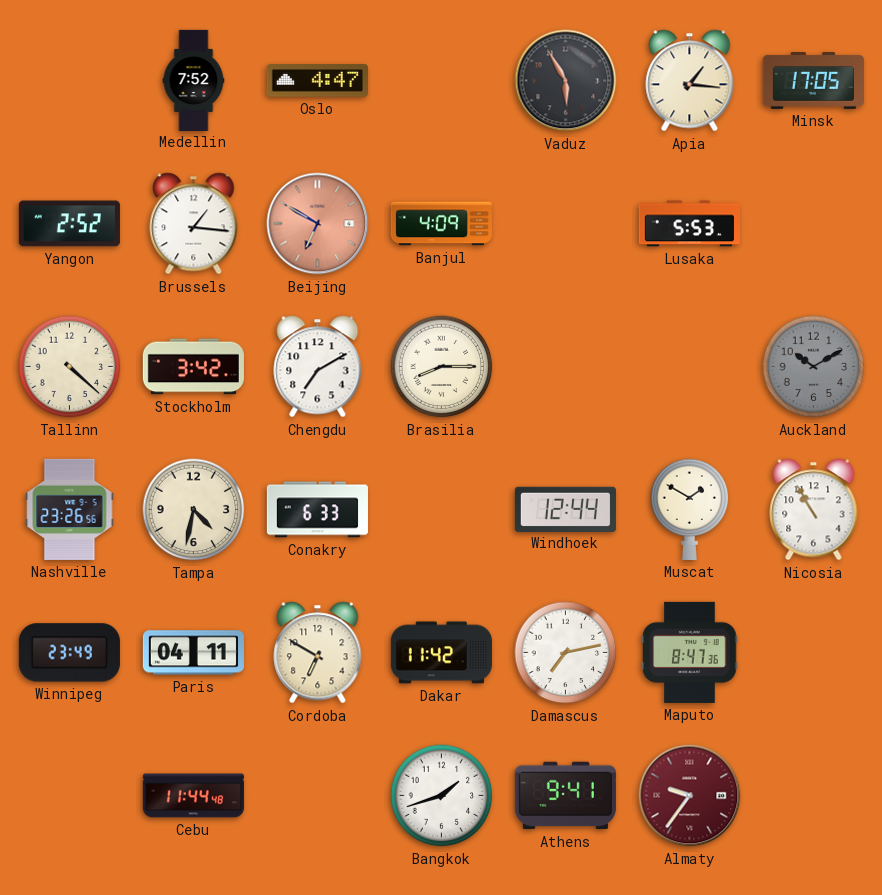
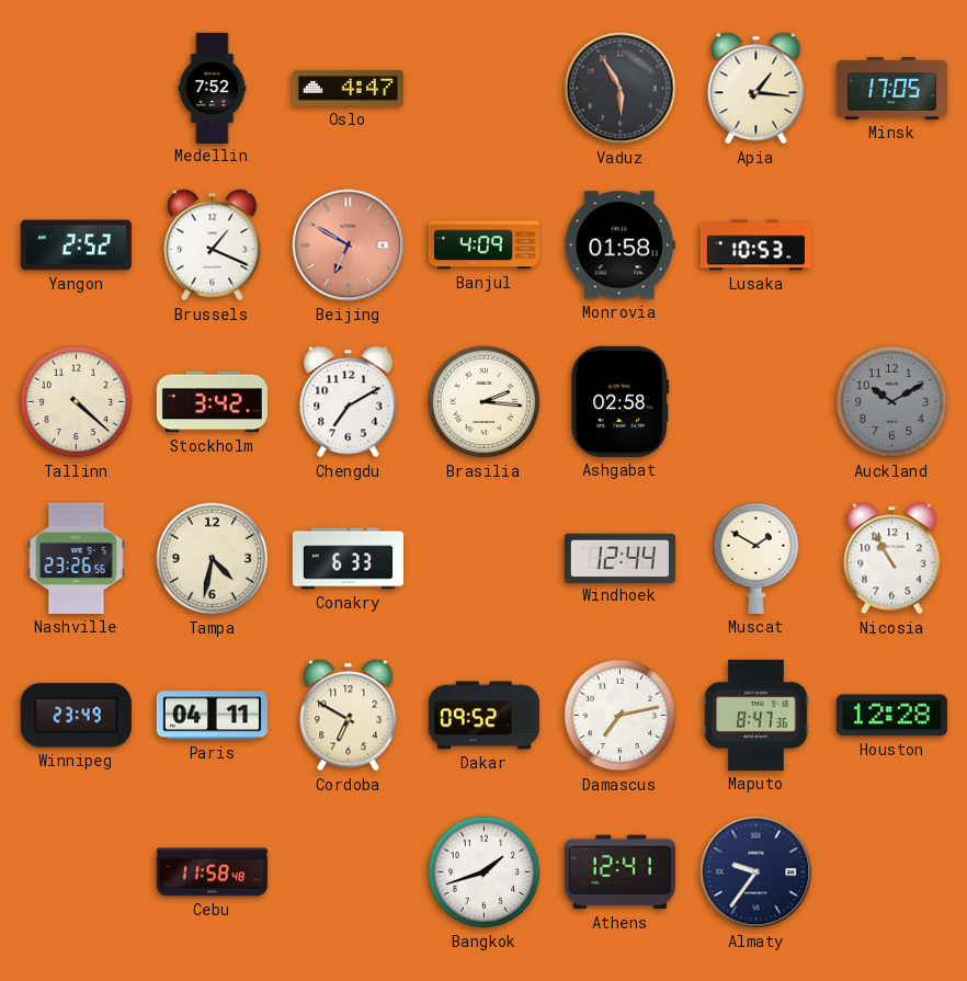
Brussels: 1:16 -> 1:19 (213, 246)
Monrovia: none -> 01:58 (619, 246)
Lusaka: 5:53 -> 10:53 (755, 246)
Brasilia: 8:15 -> 2:16 (485, 402)
Ashgabat: none -> 02:58 (621, 401)
Dakar: 11:42 -> 09:52 (484, 716)
Houston: none -> 12:28 (891, 716)
Cebu: 11:44 -> 11:58 (212, 872)
Athens: 9:41 -> 12:41 (619, 872)
Almaty dial: burgundy -> navy (756, 872)
